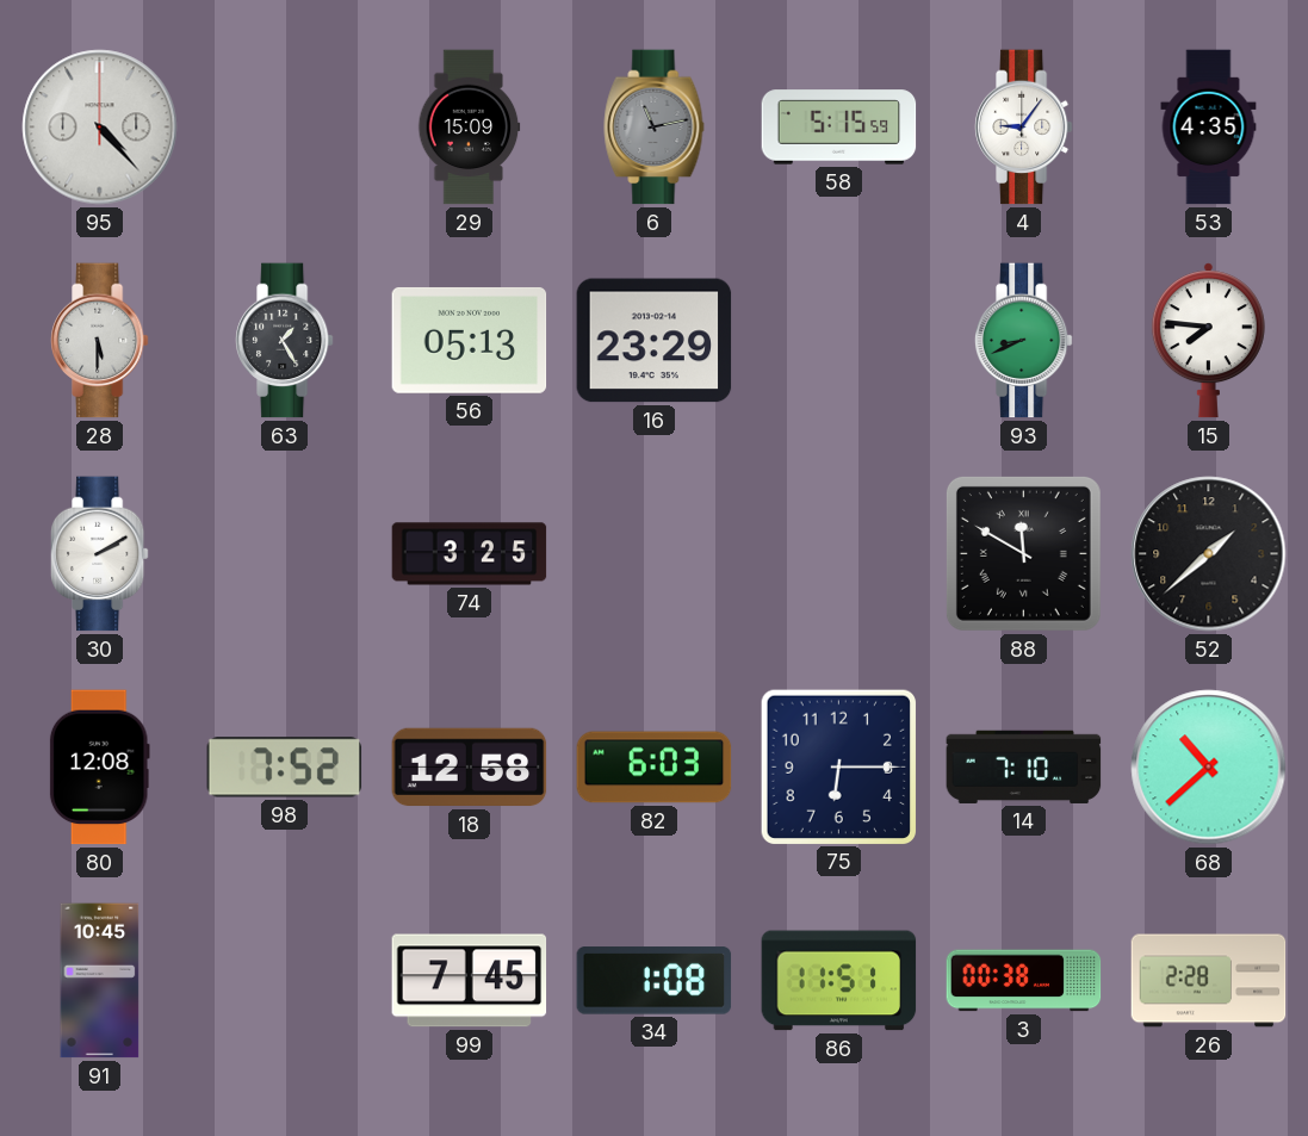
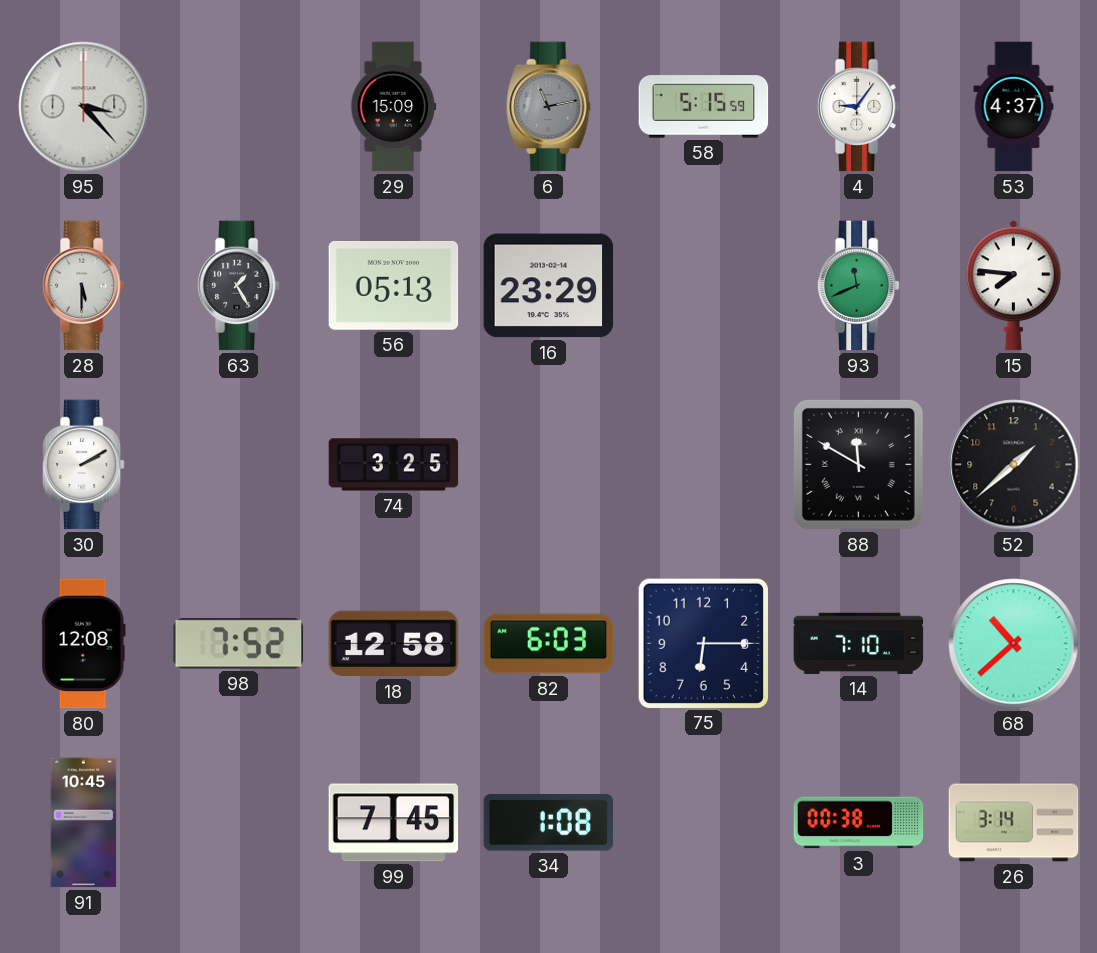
95: 4:23 -> 3:23 (84, 107)
53: 4:35 -> 4:37 (1014, 107)
93: 8:41 -> 11:41 (858, 286)
86: 11:51 -> none (839, 981)
26: 2:28 -> 3:14 (1014, 823)
